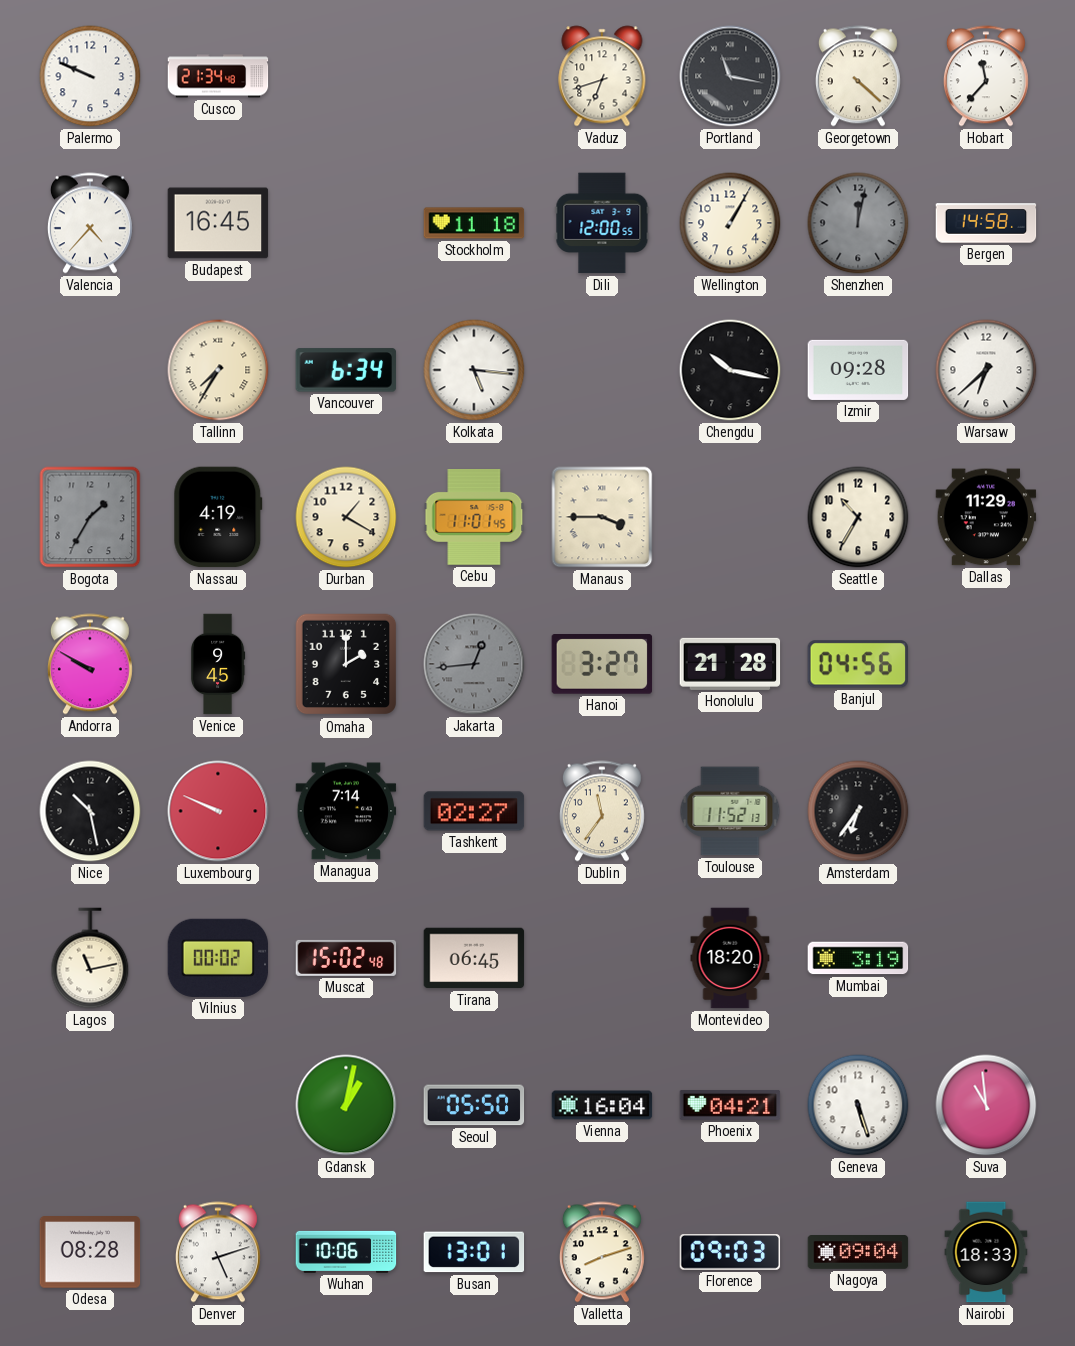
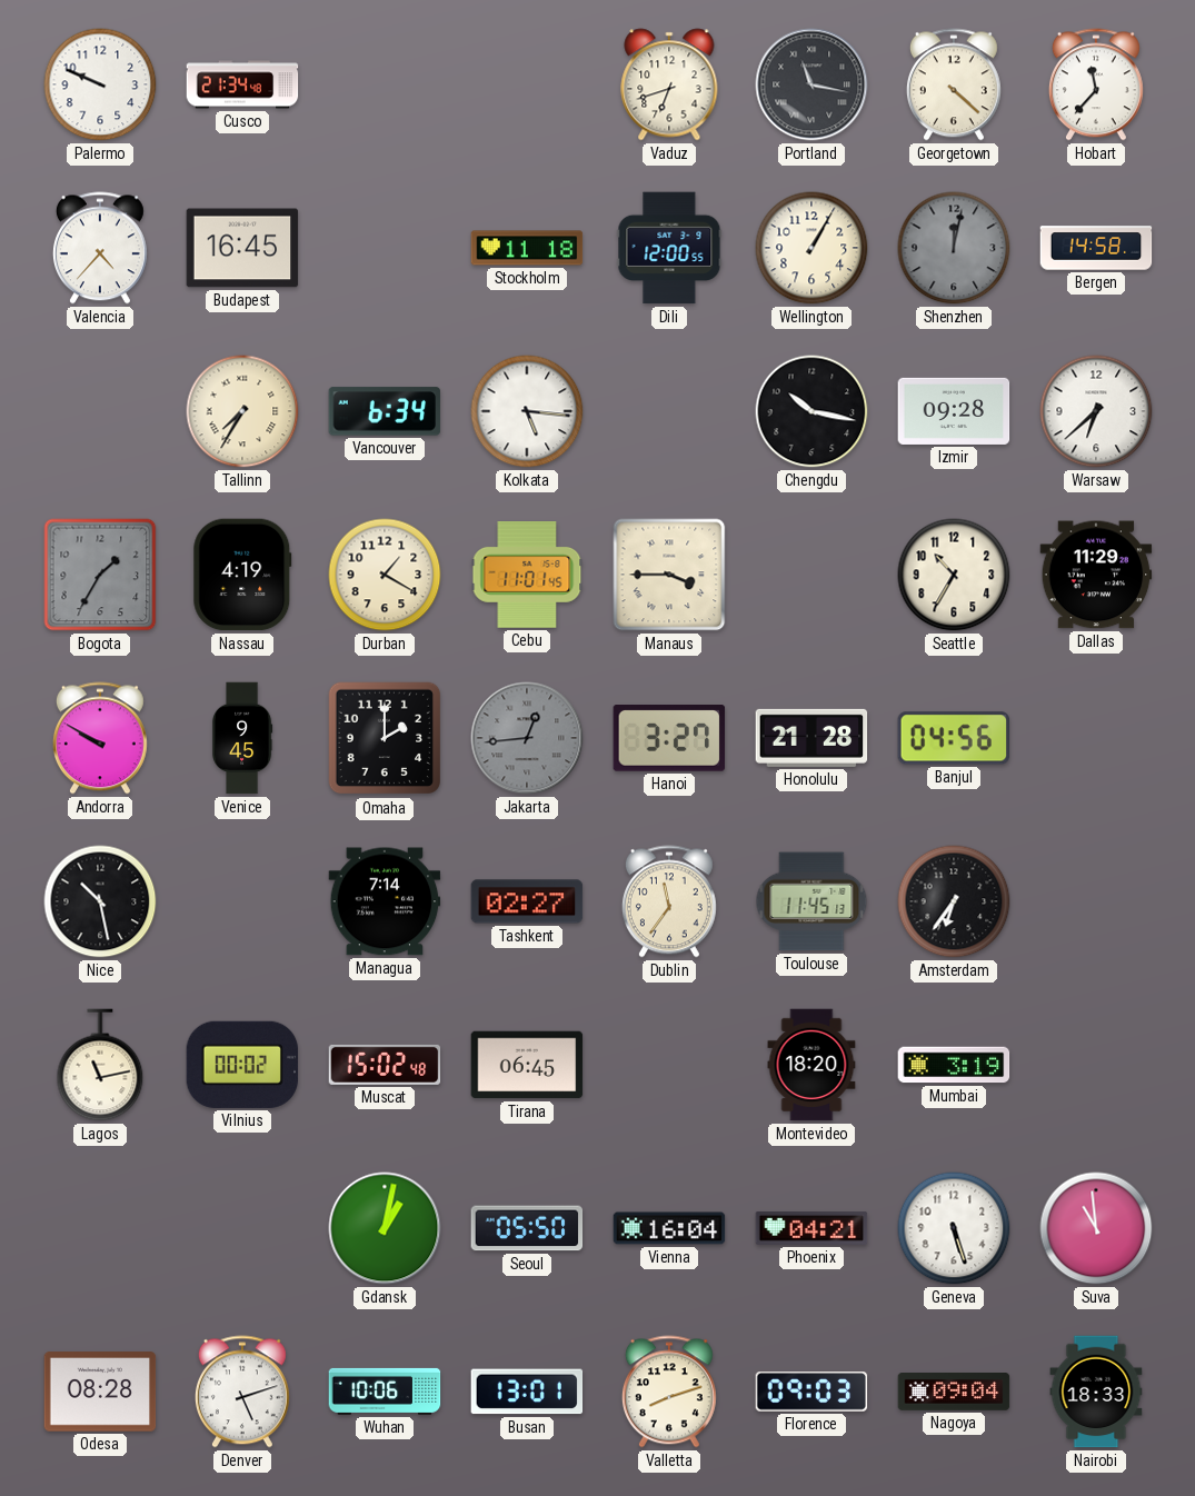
Luxembourg: 9:49 -> none (218, 811)
Toulouse: 11:52 -> 11:45 (811, 901)
